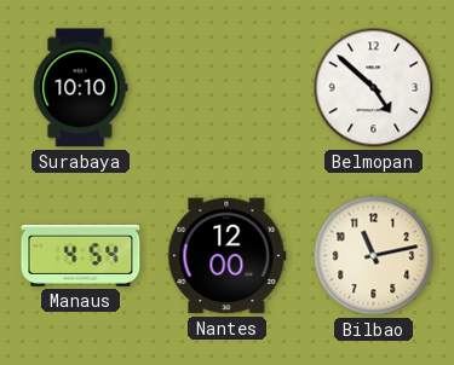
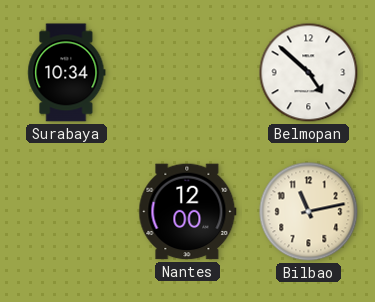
Surabaya: 10:10 -> 10:34 (67, 73)
Manaus: 4:54 -> none (81, 255)
